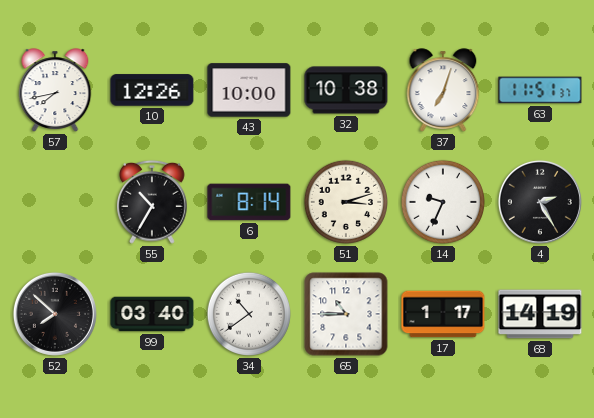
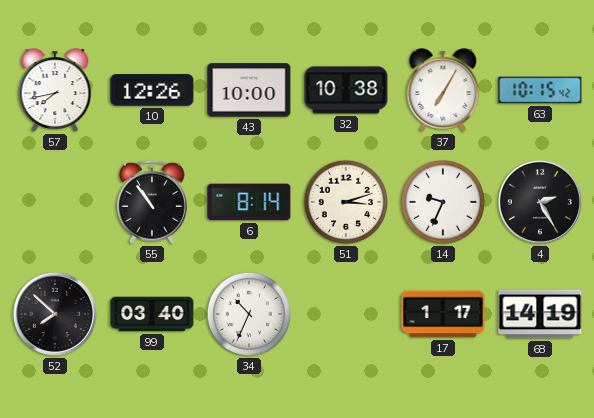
37: 7:03 -> 7:05 (443, 90)
63: 11:51 -> 10:15 (540, 90)
55: 10:35 -> 10:54 (153, 202)
34: 10:39 -> 10:34 (249, 314)
65: 10:45 -> none (346, 314)
